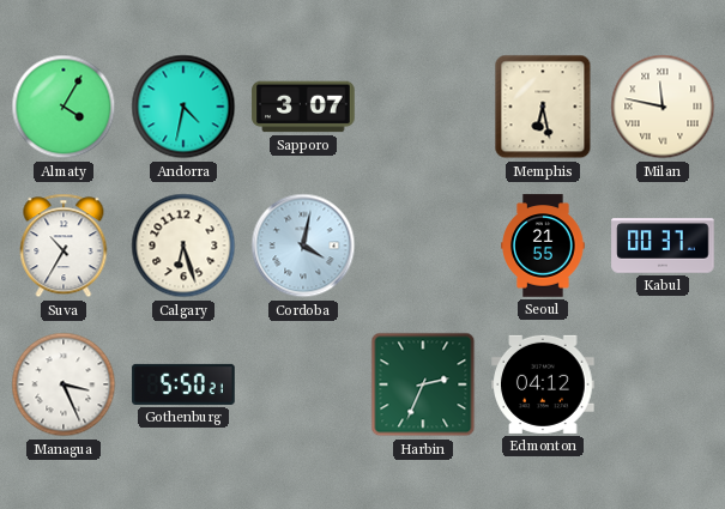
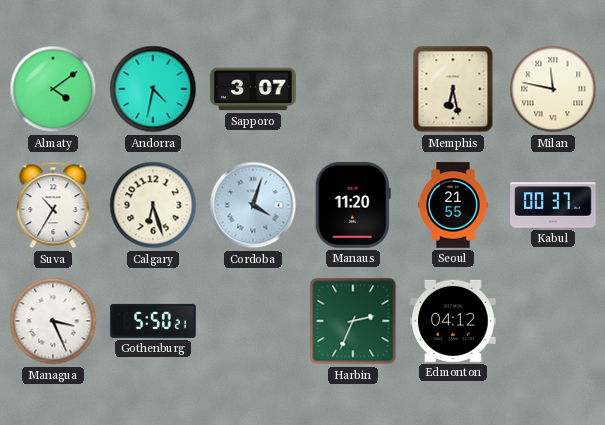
Almaty: 4:05 -> 4:09 (53, 89)
Cordoba: 4:02 -> 4:03 (253, 205)
Manaus: none -> 11:20 (353, 205)
